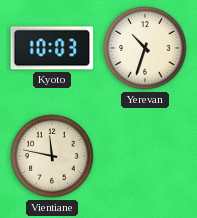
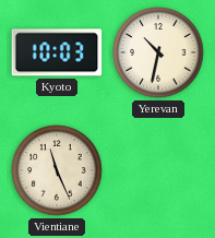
Yerevan: 10:33 -> 10:32 (158, 52)
Vientiane: 11:47 -> 11:26 (57, 170)
